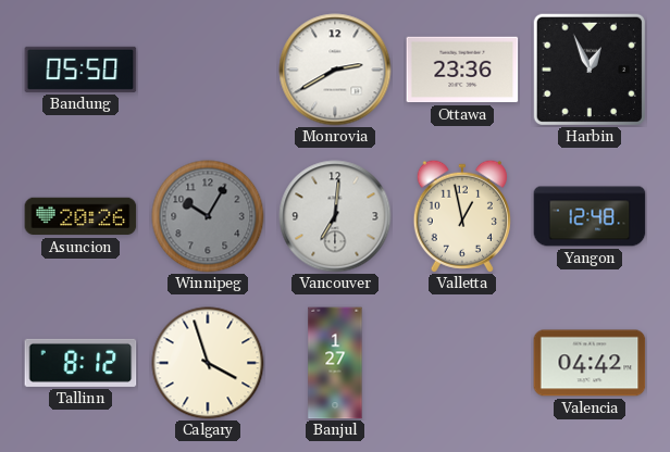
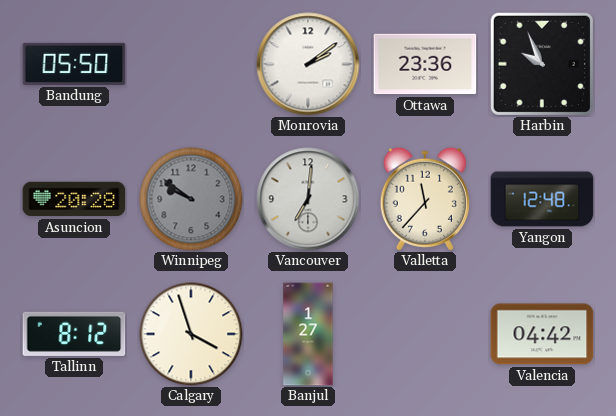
Monrovia: 2:40 -> 2:09 (308, 64)
Harbin: 12:56 -> 9:56 (541, 63)
Asuncion: 20:26 -> 20:28 (74, 199)
Winnipeg: 10:05 -> 9:51 (191, 199)
Valletta: 12:58 -> 11:37 (425, 199)
